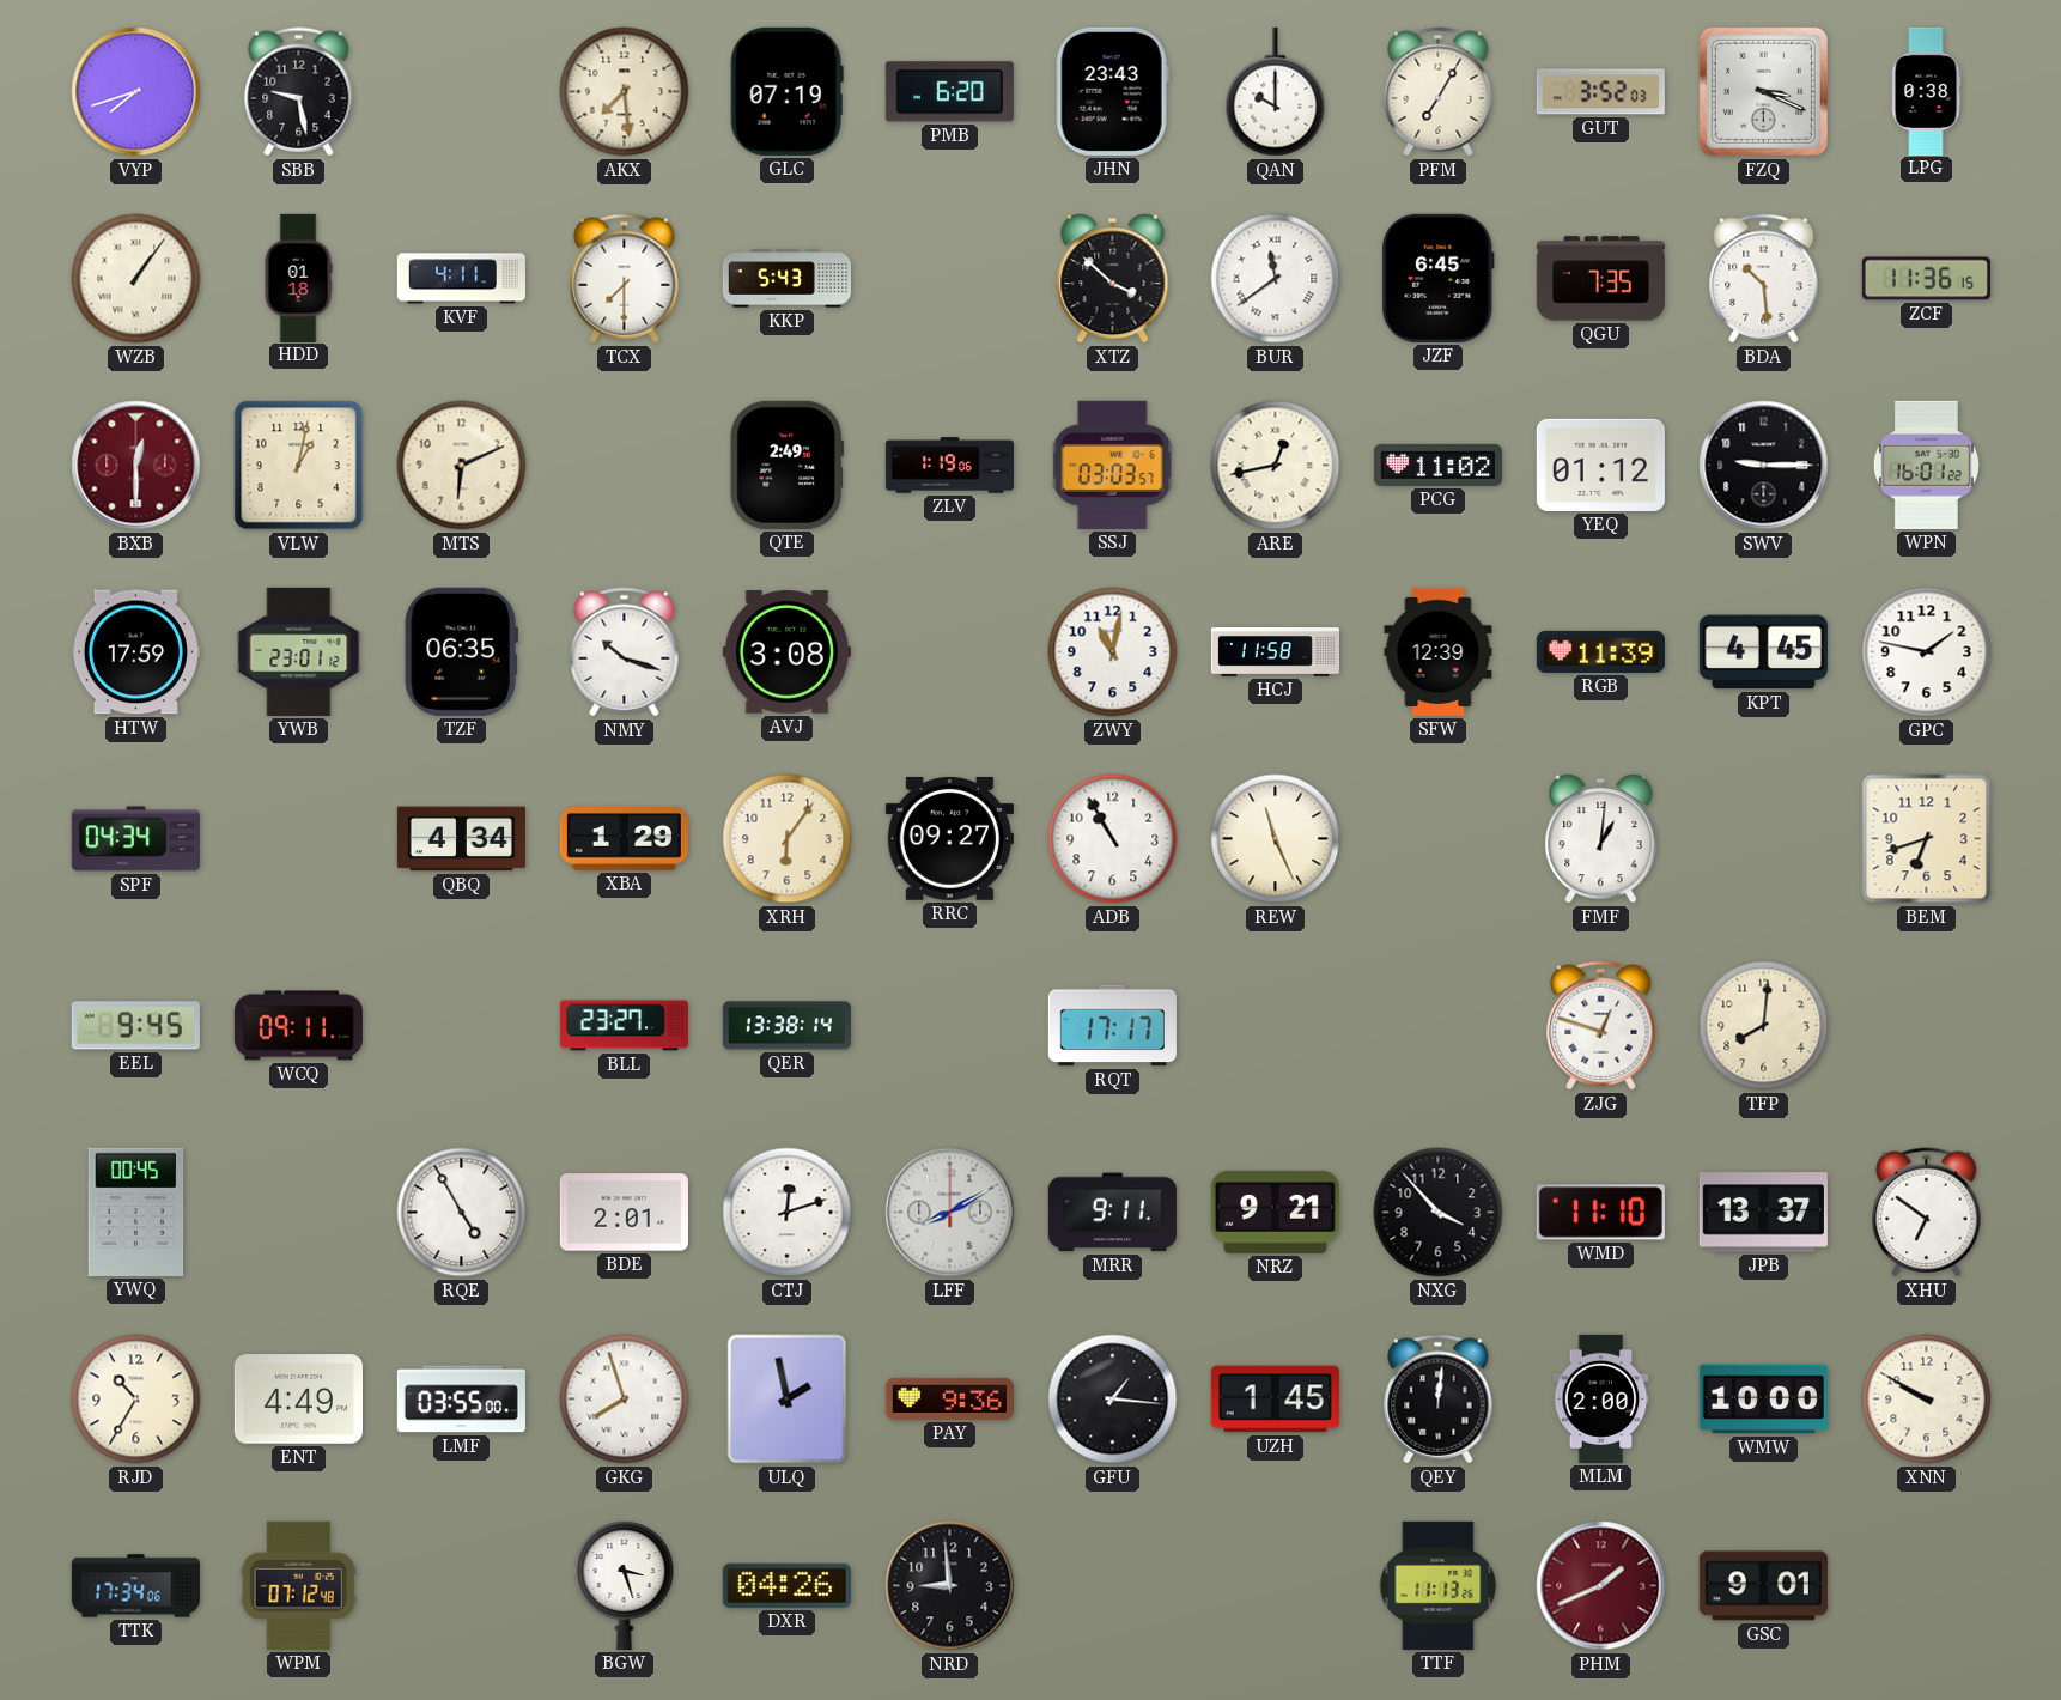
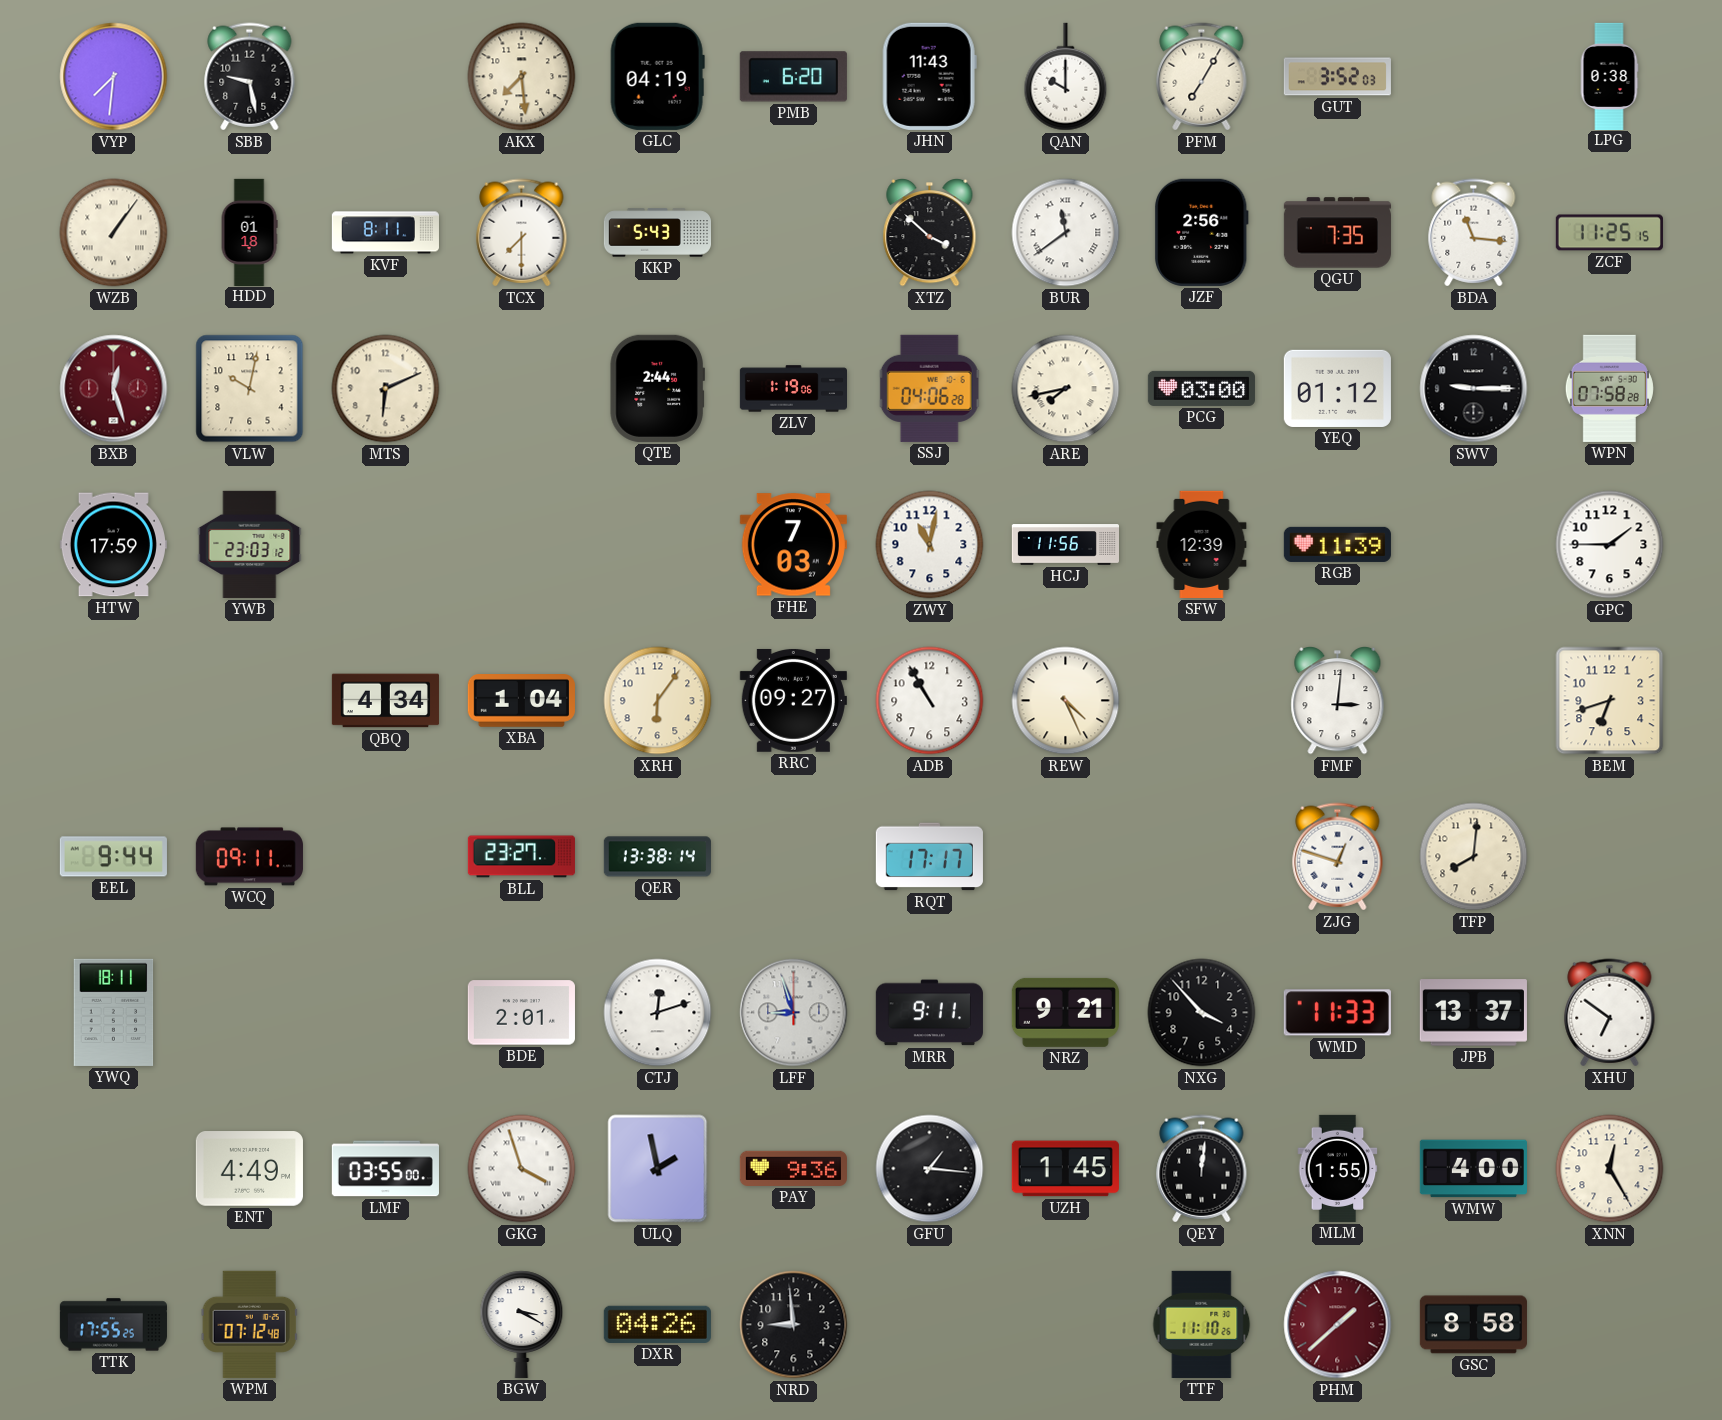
VYP: 7:42 -> 7:31 (114, 77)
GLC: 07:19 -> 04:19 (657, 76)
JHN: 23:43 -> 11:43 (929, 76)
FZQ: 3:19 -> none (1763, 91)
KVF: 4:11 -> 8:11 (385, 233)
JZF: 6:45 -> 2:56 (1201, 232)
BDA: 10:29 -> 11:16 (1474, 233)
ZCF: 11:36 -> 11:25 (1609, 233)
BXB: 12:30 -> 12:27 (114, 389)
VLW: 1:02 -> 10:02 (250, 389)
QTE: 2:49 -> 2:44 (657, 388)
SSJ: 03:03 -> 04:06 (930, 388)
ARE: 12:43 -> 7:43 (1066, 389)
PCG: 11:02 -> 03:00 (1201, 388)
WPN: 16:01 -> 07:58 (1609, 388)
YWB: 23:01 -> 23:03 (250, 544)
TZF: 06:35 -> none (461, 651)
NMY: 10:18 -> none (625, 652)
AVJ: 3:08 -> none (786, 652)
FHE: none -> 7:03 (793, 545)
HCJ: 11:58 -> 11:56 (1065, 545)
KPT: 4:45 -> none (1763, 652)
GPC: 1:47 -> 1:45 (1610, 545)
SPF: 04:34 -> none (135, 839)
XBA: 1:29 -> 1:04 (521, 701)
REW: 11:26 -> 4:26 (1066, 701)
FMF: 1:01 -> 3:01 (1338, 701)
EEL: 9:45 -> 9:44 (113, 857)
YWQ: 00:45 -> 18:11 (114, 1012)
RQE: 4:55 -> none (462, 1213)
LFF: 8:10 -> 8:57 (794, 1013)
WMD: 11:10 -> 11:33 (1337, 1013)
RJD: 10:35 -> none (136, 1400)
GKG: 7:57 -> 3:57 (522, 1169)
MLM: 2:00 -> 1:55 (1338, 1168)
WMW: 10:00 -> 4:00 (1473, 1169)
XNN: 9:50 -> 12:25 (1610, 1169)
TTK: 17:34 -> 17:55 (113, 1325)
BGW: 3:27 -> 3:20 (522, 1324)
TTF: 11:13 -> 11:10 (1202, 1324)
PHM: 1:41 -> 1:38 (1338, 1325)
GSC: 9:01 -> 8:58 (1473, 1325)
